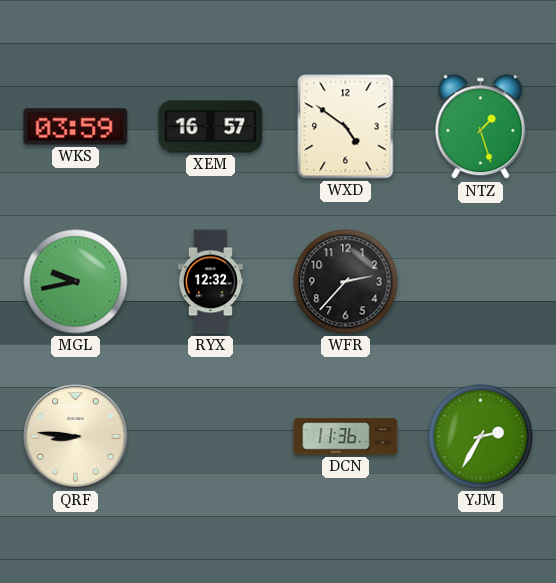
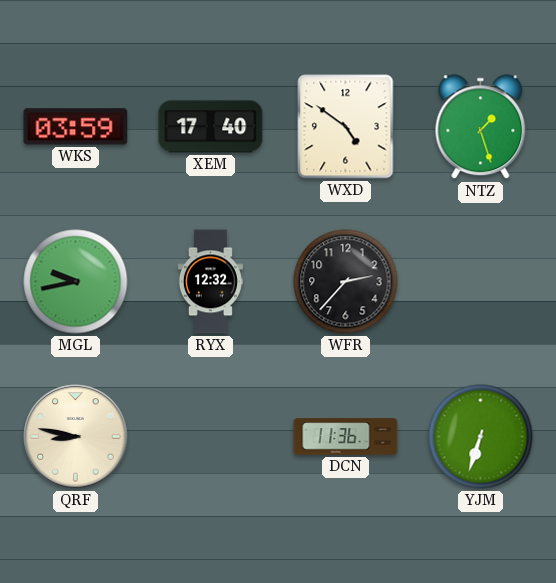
XEM: 16:57 -> 17:40 (211, 127)
QRF: 8:46 -> 8:47 (76, 437)
YJM: 2:35 -> 6:33 (481, 437)
